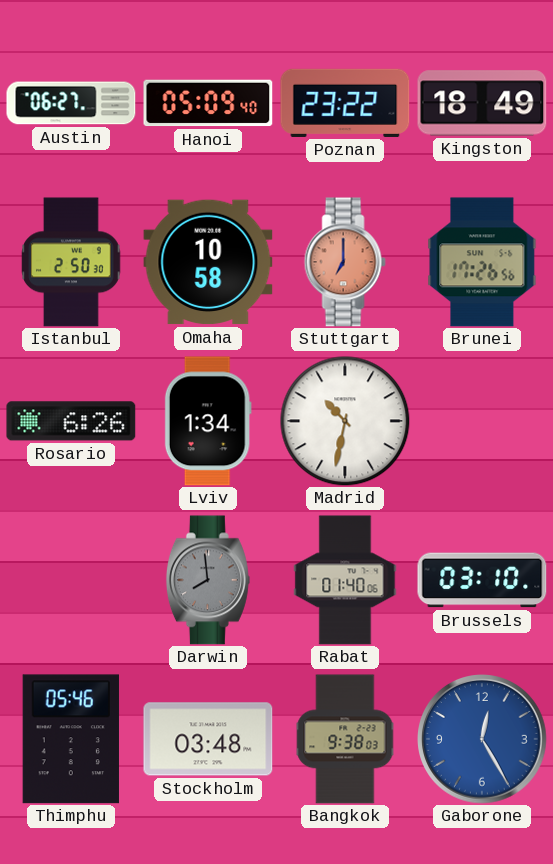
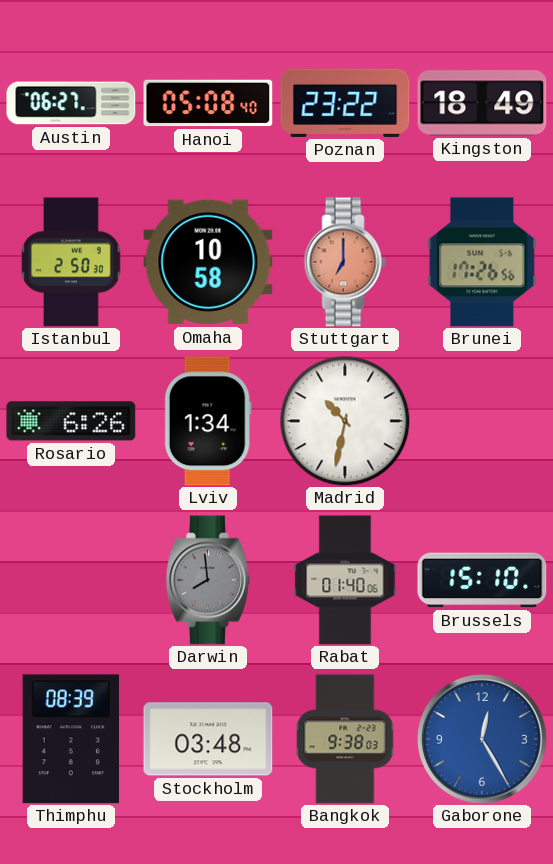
Hanoi: 05:09 -> 05:08 (208, 103)
Brussels: 03:10 -> 15:10 (482, 580)
Thimphu: 05:46 -> 08:39 (71, 739)
